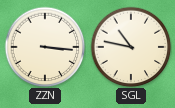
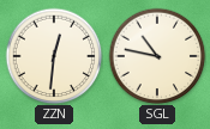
ZZN: 3:16 -> 12:31 (54, 56)
